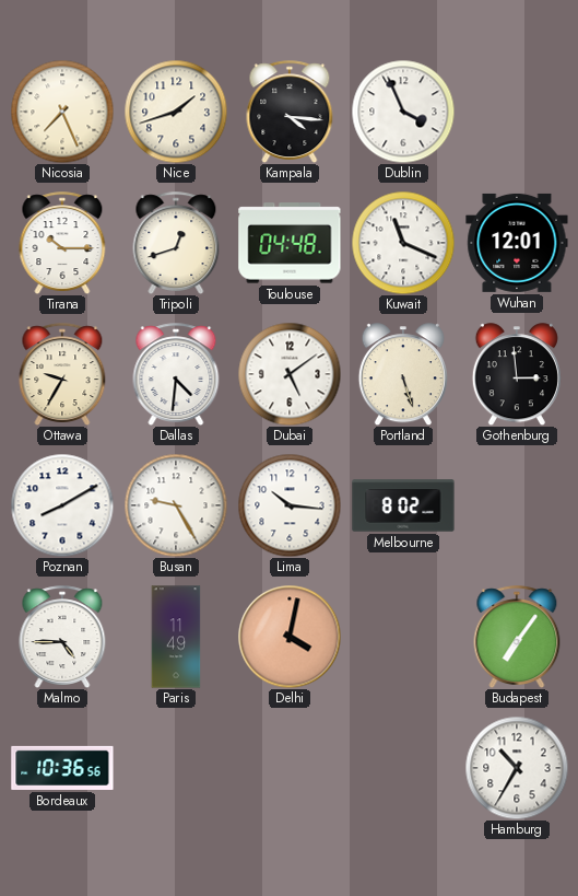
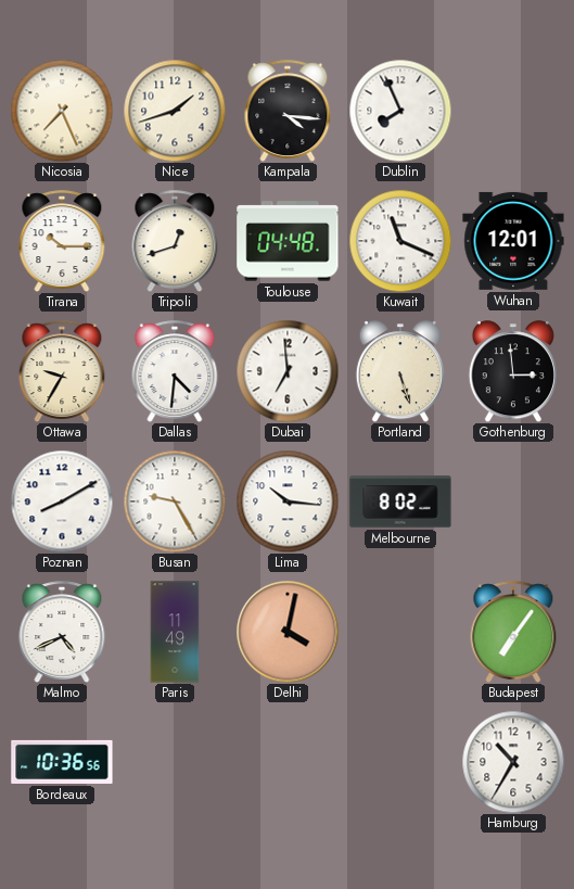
Dublin: 3:56 -> 7:56 (400, 111)
Dubai: 5:09 -> 6:59 (288, 371)
Malmo: 4:45 -> 4:41 (62, 632)
